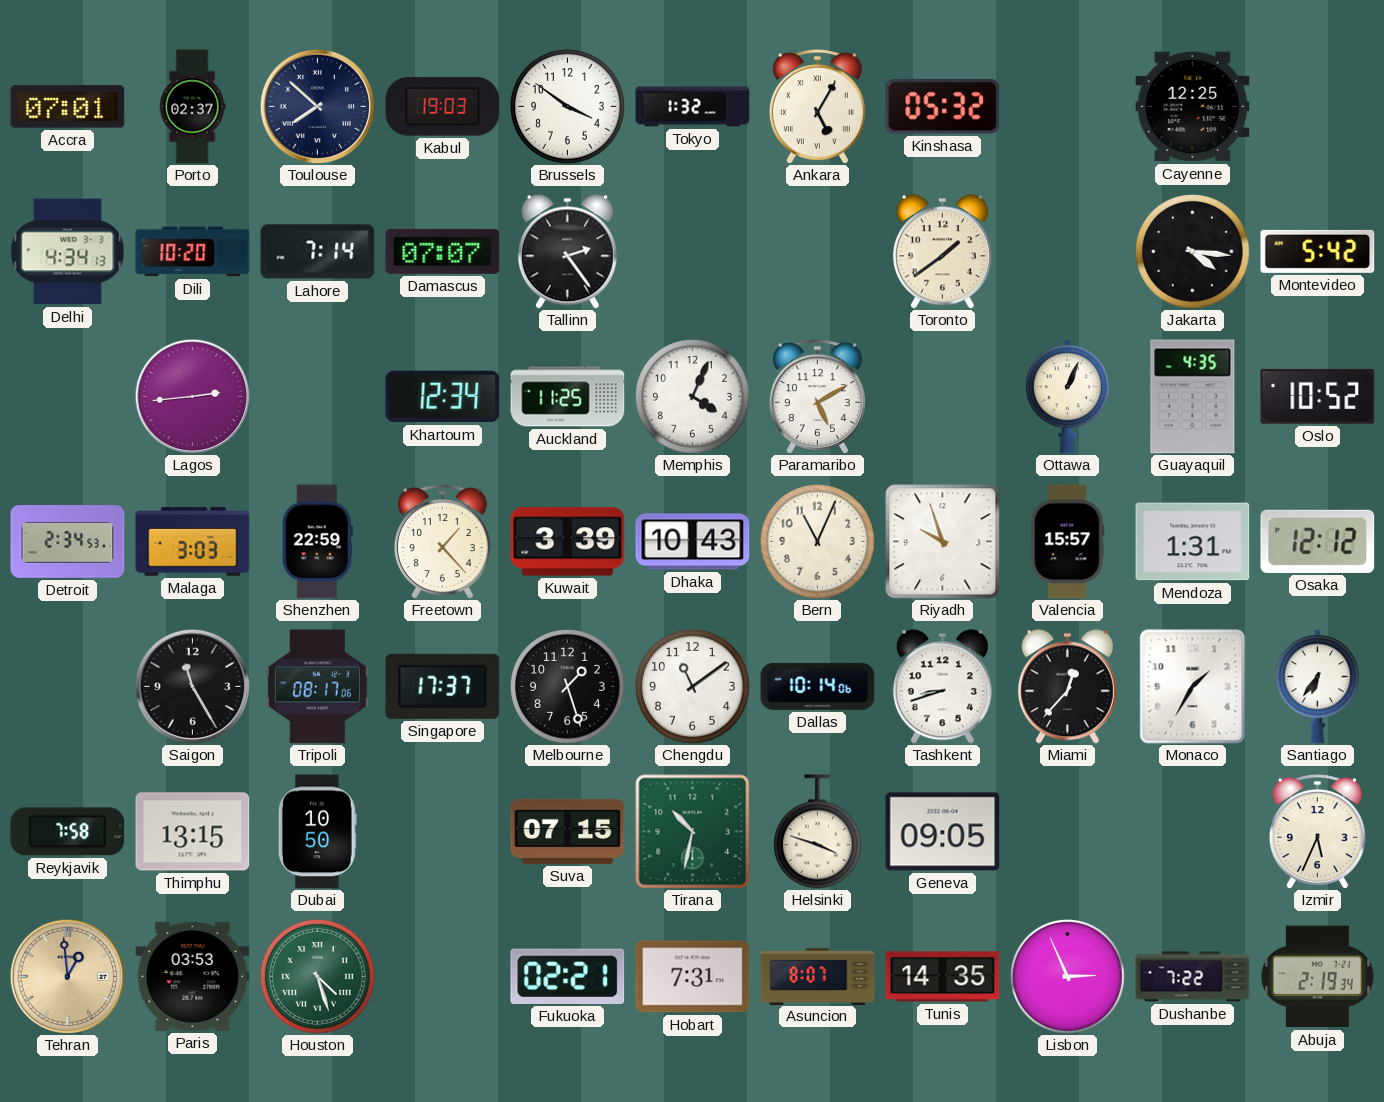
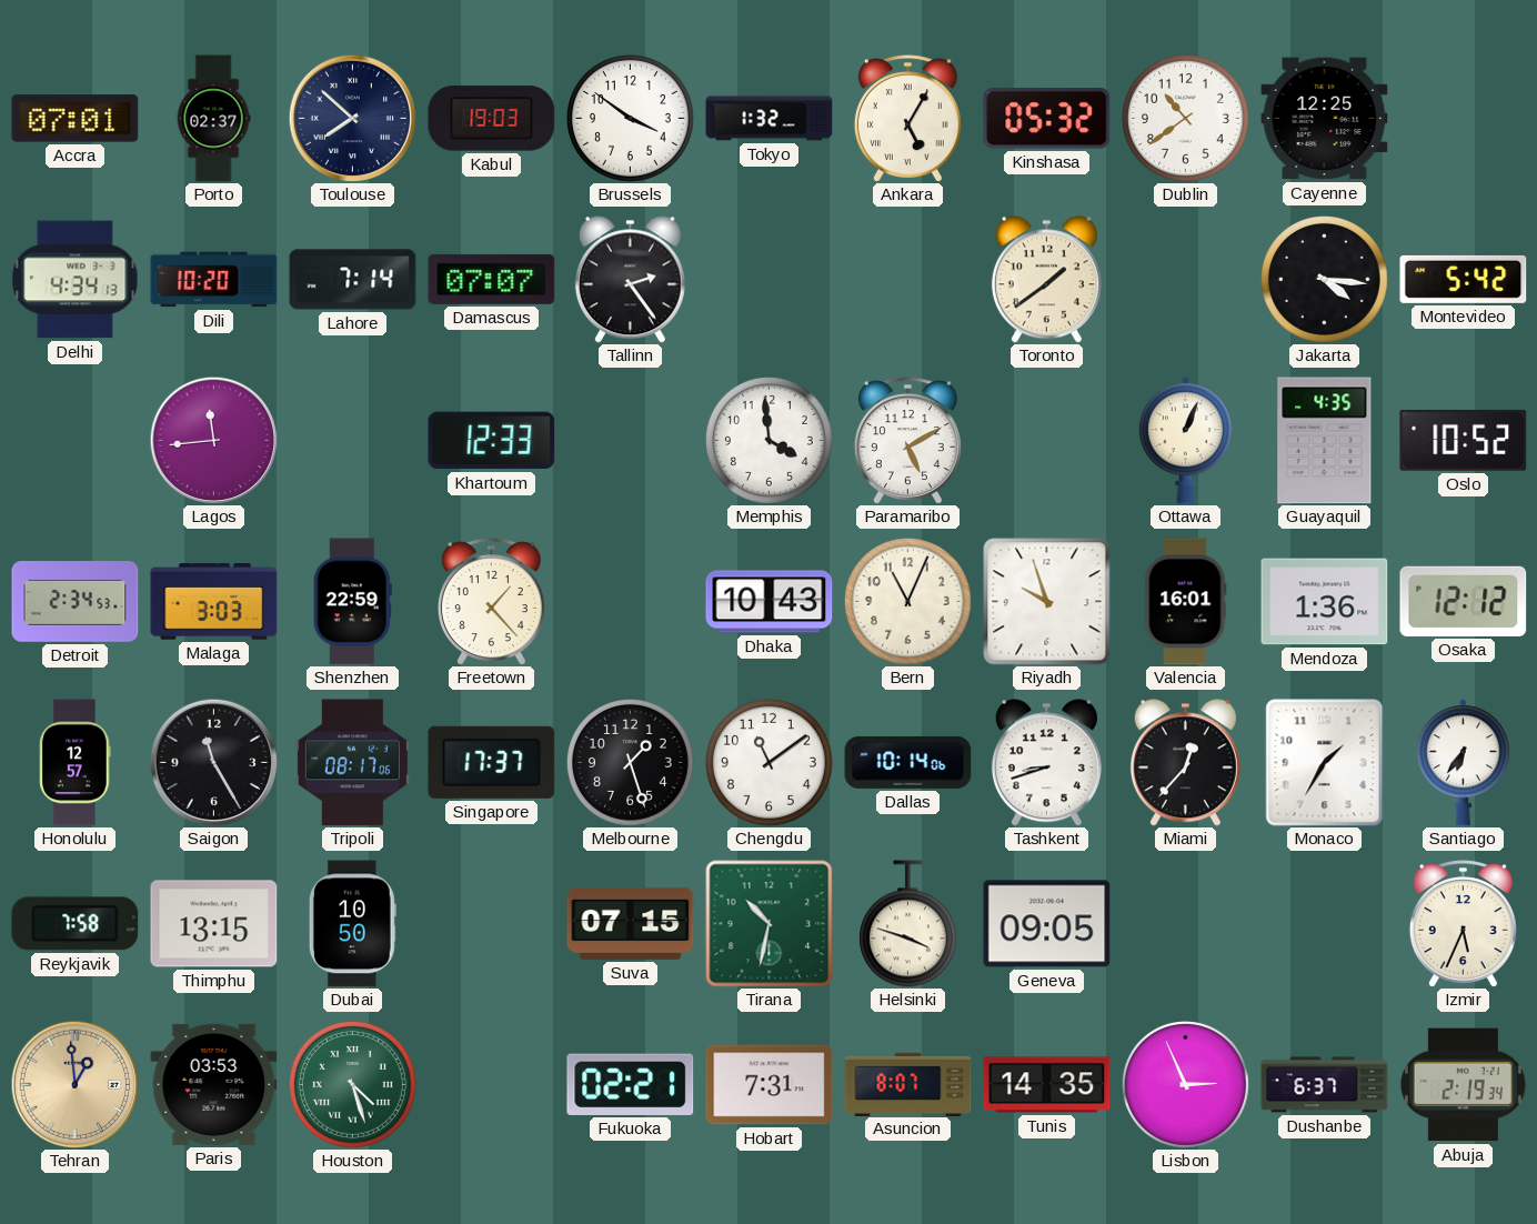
Dublin: none -> 10:39 (1186, 119)
Lagos: 2:44 -> 11:44 (213, 440)
Khartoum: 12:34 -> 12:33 (492, 441)
Auckland: 11:25 -> none (568, 397)
Memphis: 4:04 -> 3:59 (770, 441)
Kuwait: 3:39 -> none (568, 542)
Valencia: 15:57 -> 16:01 (1186, 602)
Mendoza: 1:31 -> 1:36 (1325, 602)
Honolulu: none -> 12:57 (76, 763)
Dushanbe: 7:22 -> 6:37 (1325, 1085)
